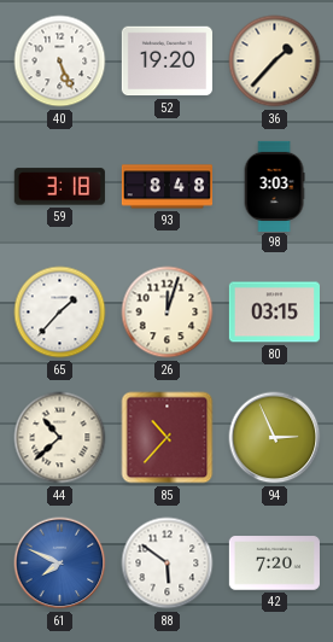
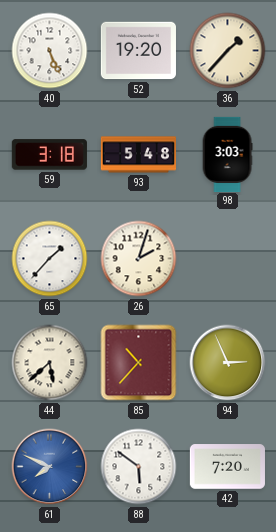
93: 8:48 -> 5:48 (138, 155)
26: 12:03 -> 2:03 (139, 259)
80: 03:15 -> none (274, 313)
44: 10:38 -> 5:38 (50, 363)
